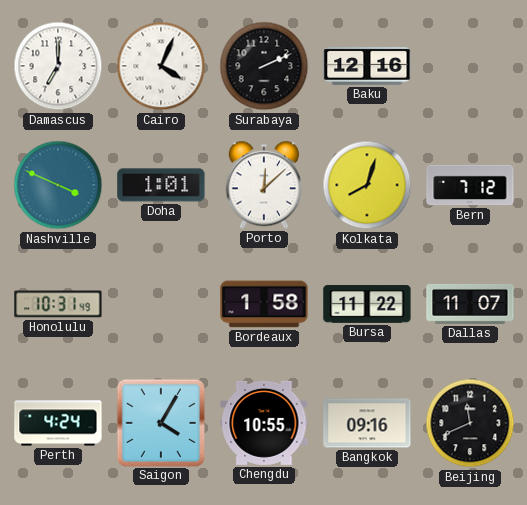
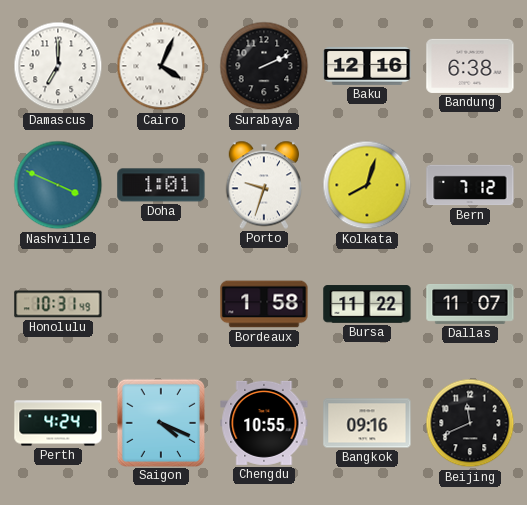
Bandung: none -> 6:38 (470, 66)
Porto: 12:08 -> 9:33 (264, 185)
Saigon: 4:05 -> 4:19 (160, 422)
